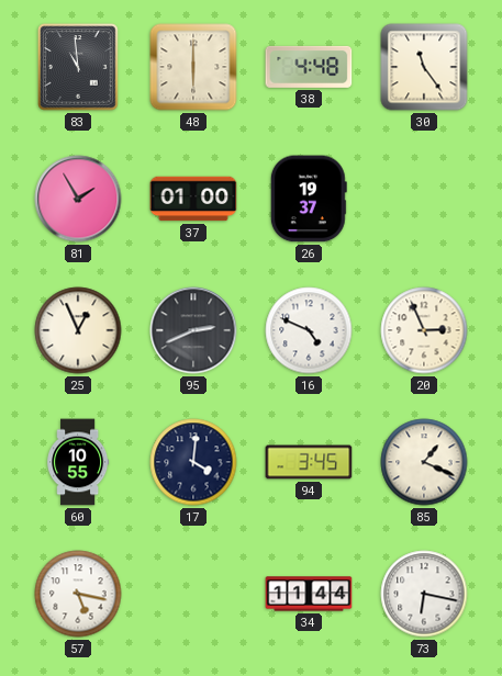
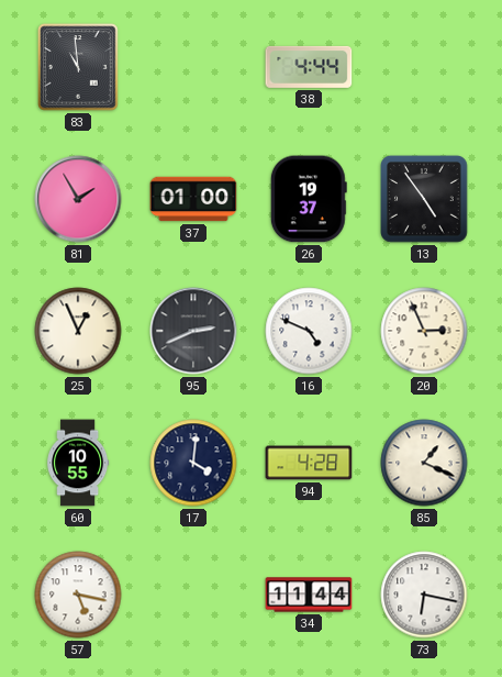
48: 6:00 -> none (193, 67)
38: 4:48 -> 4:44 (309, 67)
30: 11:24 -> none (424, 67)
13: none -> 4:54 (425, 200)
94: 3:45 -> 4:28 (309, 463)
